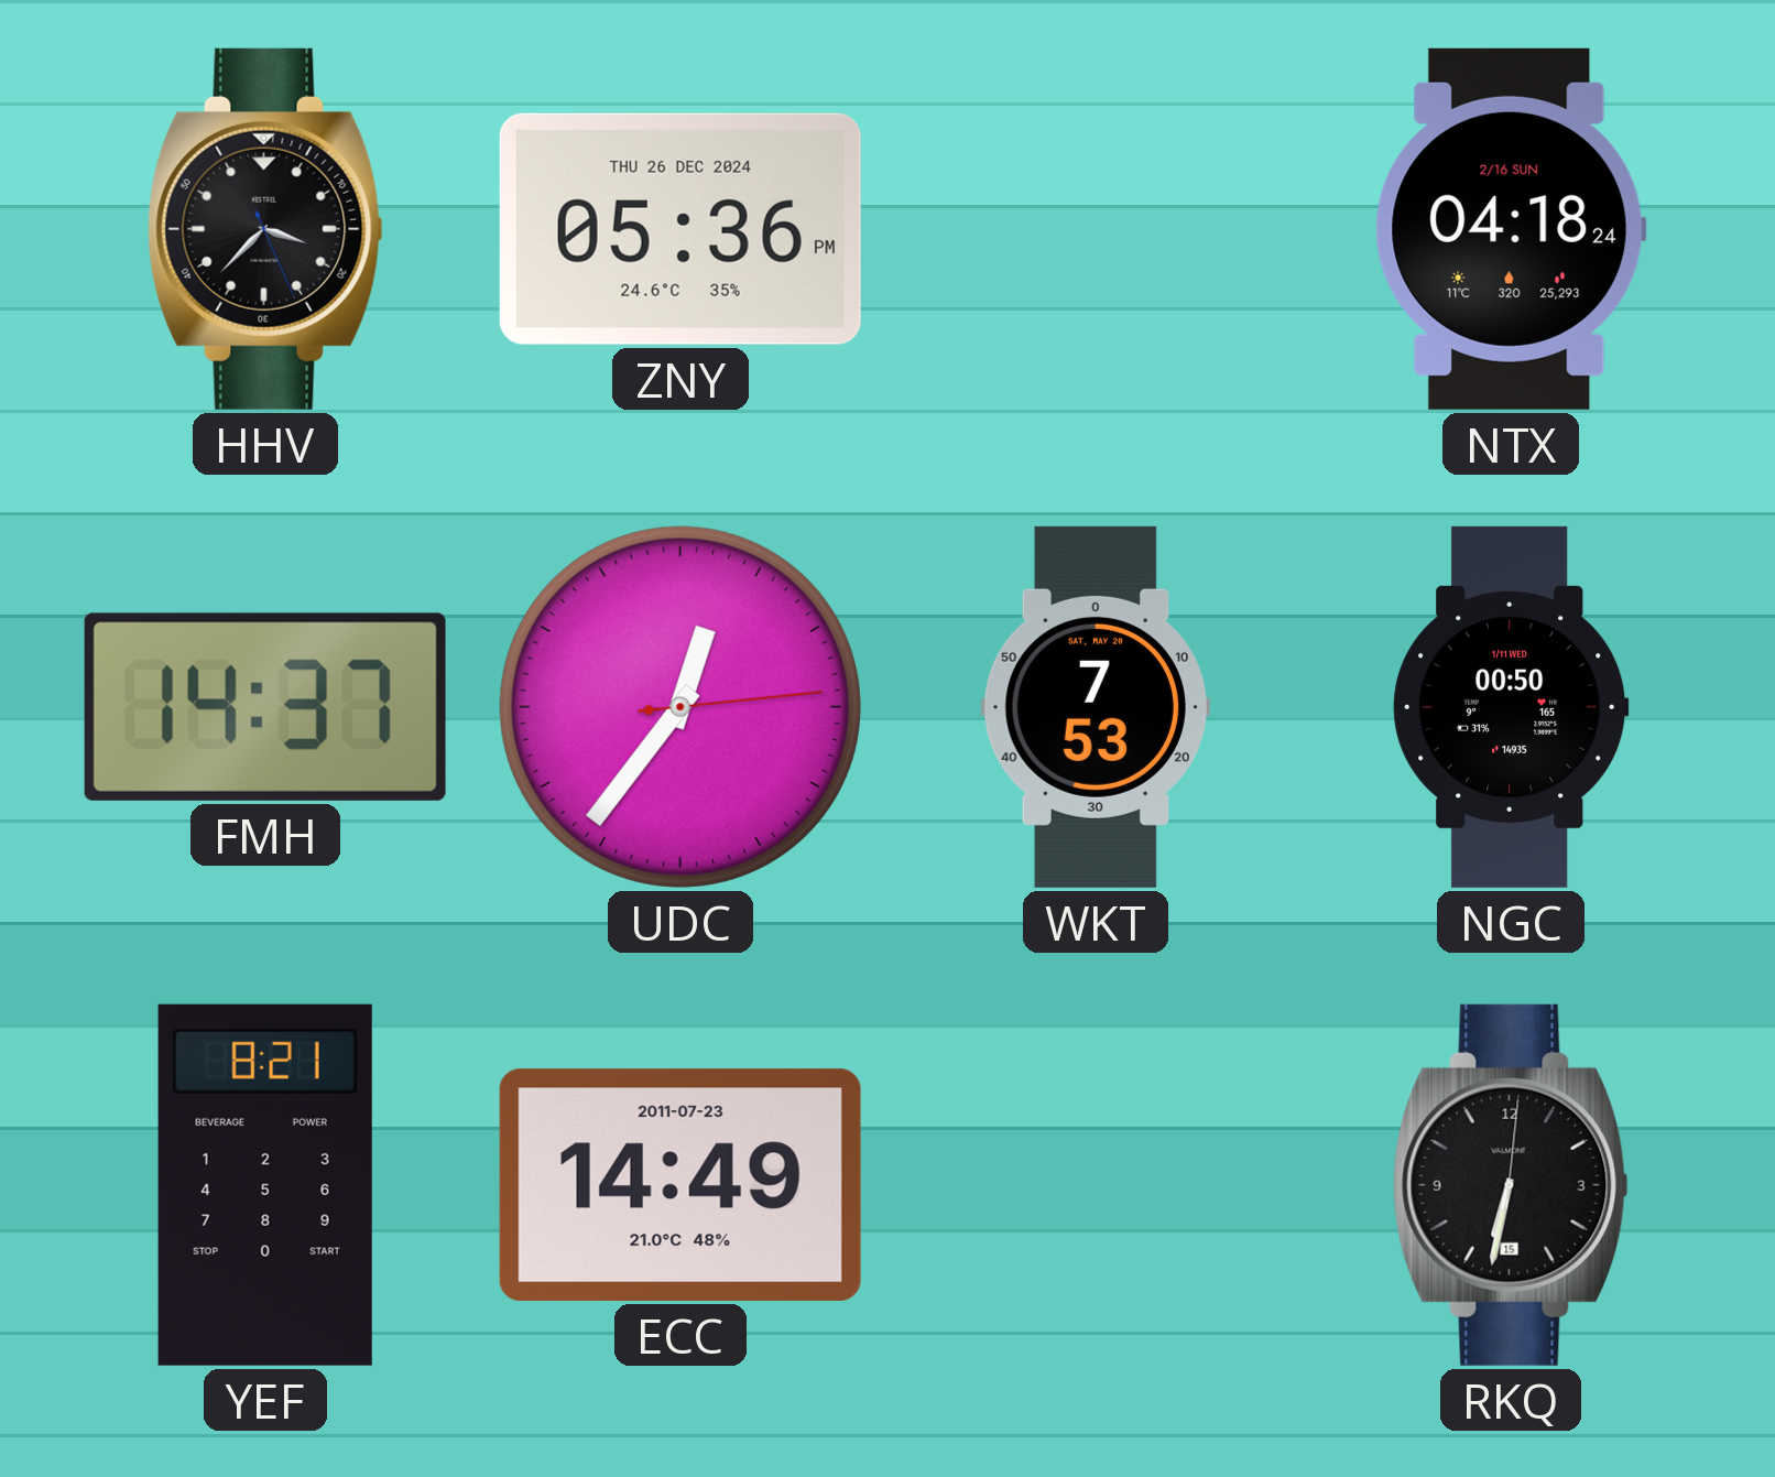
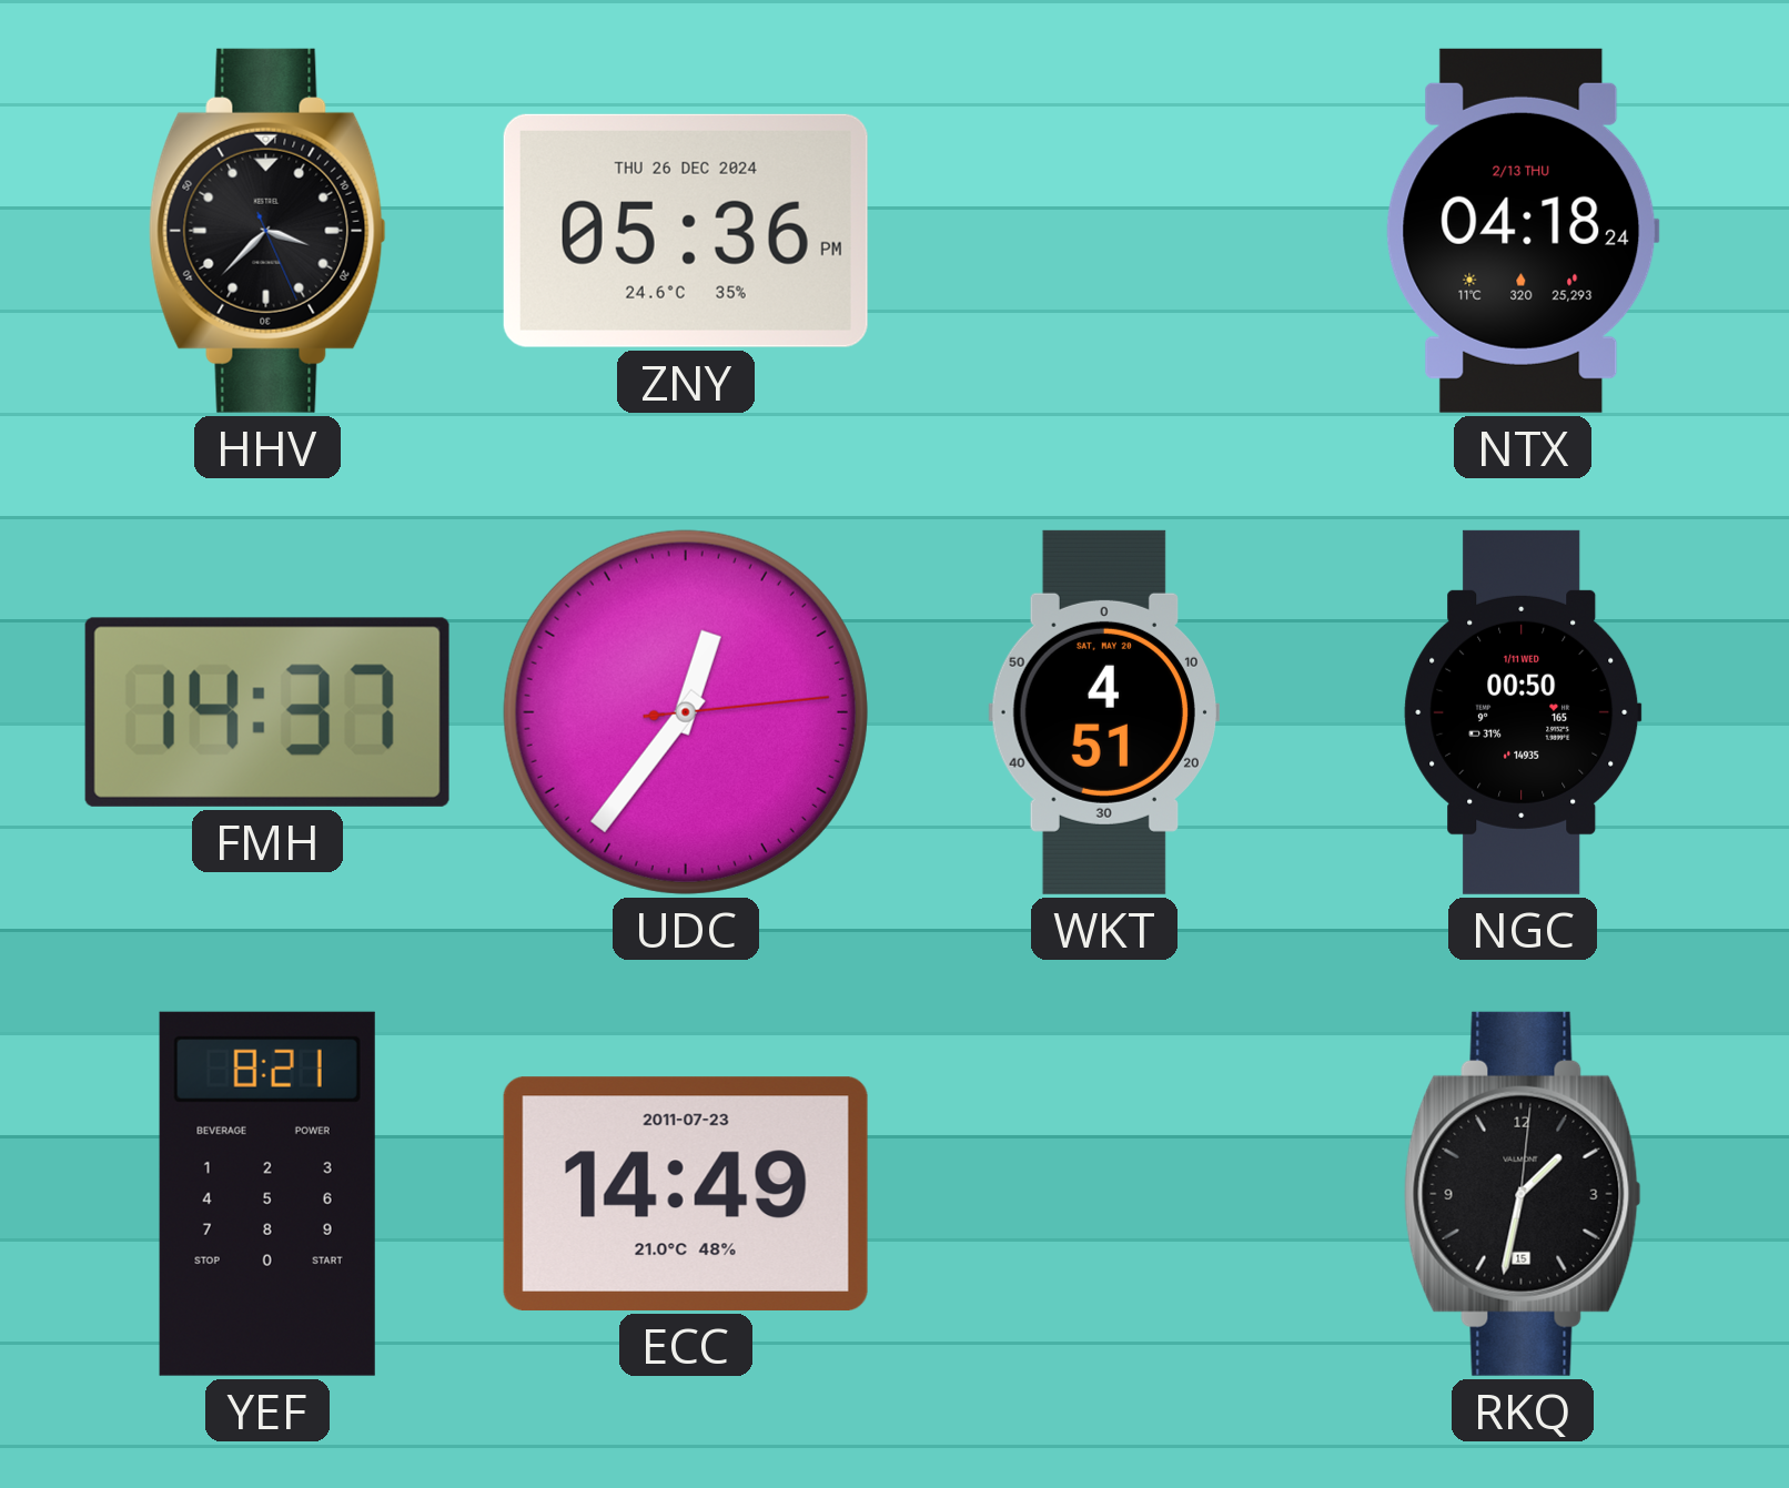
NTX date: 2/16 SUN -> 2/13 THU (1523, 231)
WKT: 7:53 -> 4:51 (1103, 712)
RKQ: 6:32 -> 1:32 (1523, 1194)
